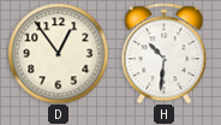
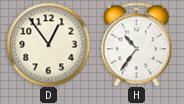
H: 10:31 -> 10:36 (137, 44)
